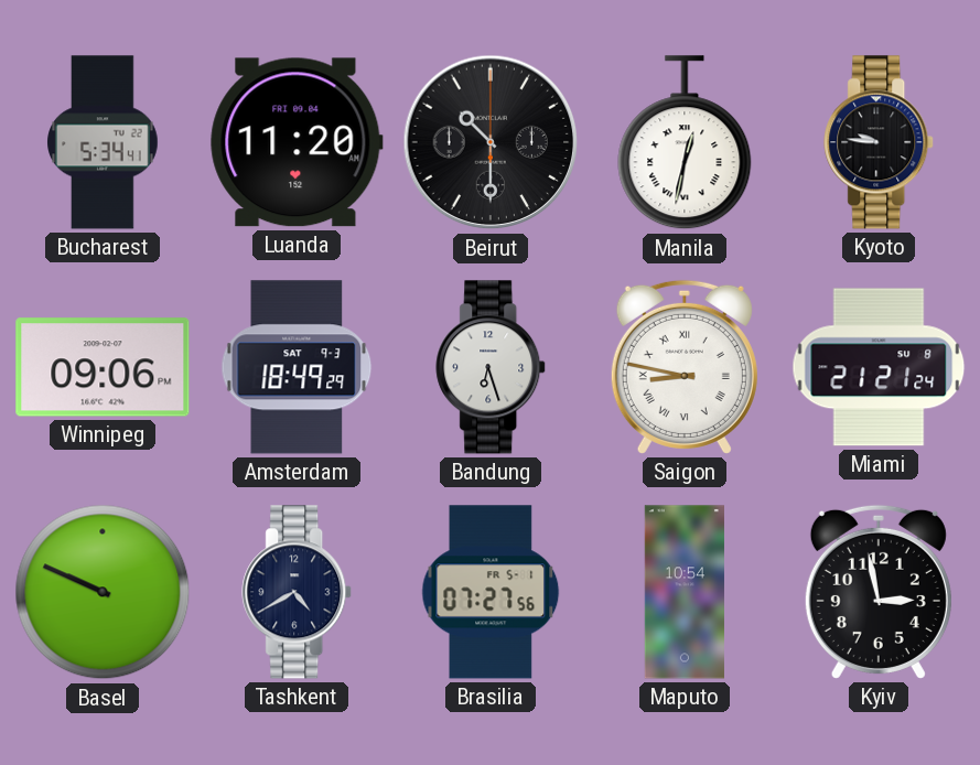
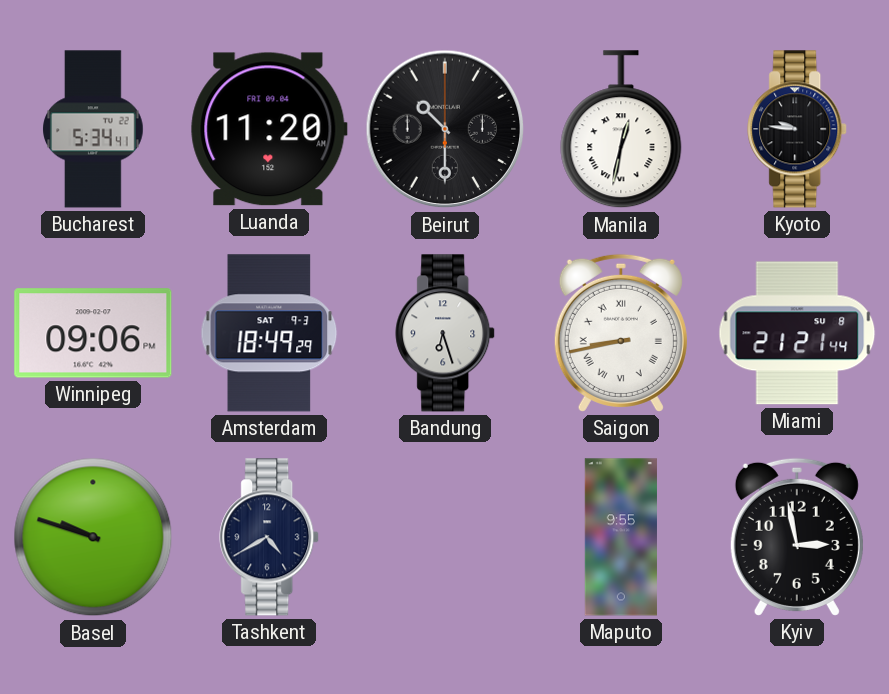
Saigon: 8:47 -> 8:43 (621, 333)
Miami: 21:21:24 -> 21:21:44 (797, 333)
Basel: 9:49 -> 9:48 (93, 537)
Brasilia: 07:27 -> none (491, 592)
Maputo: 10:54 -> 9:55 (621, 537)
